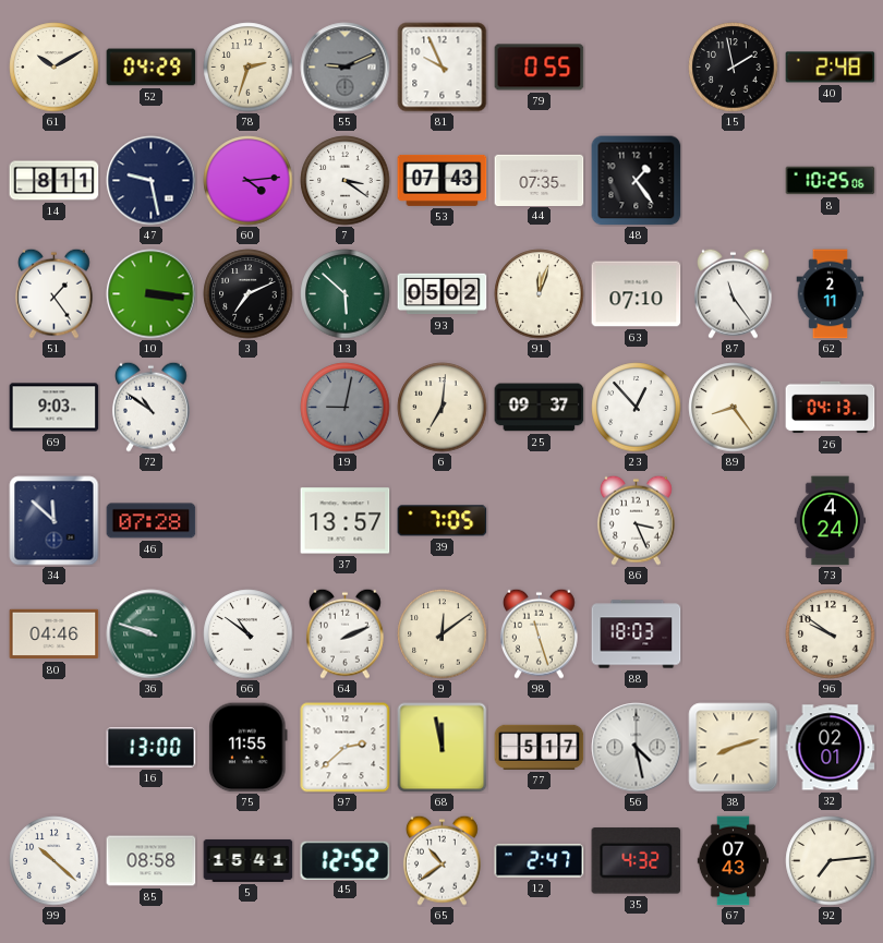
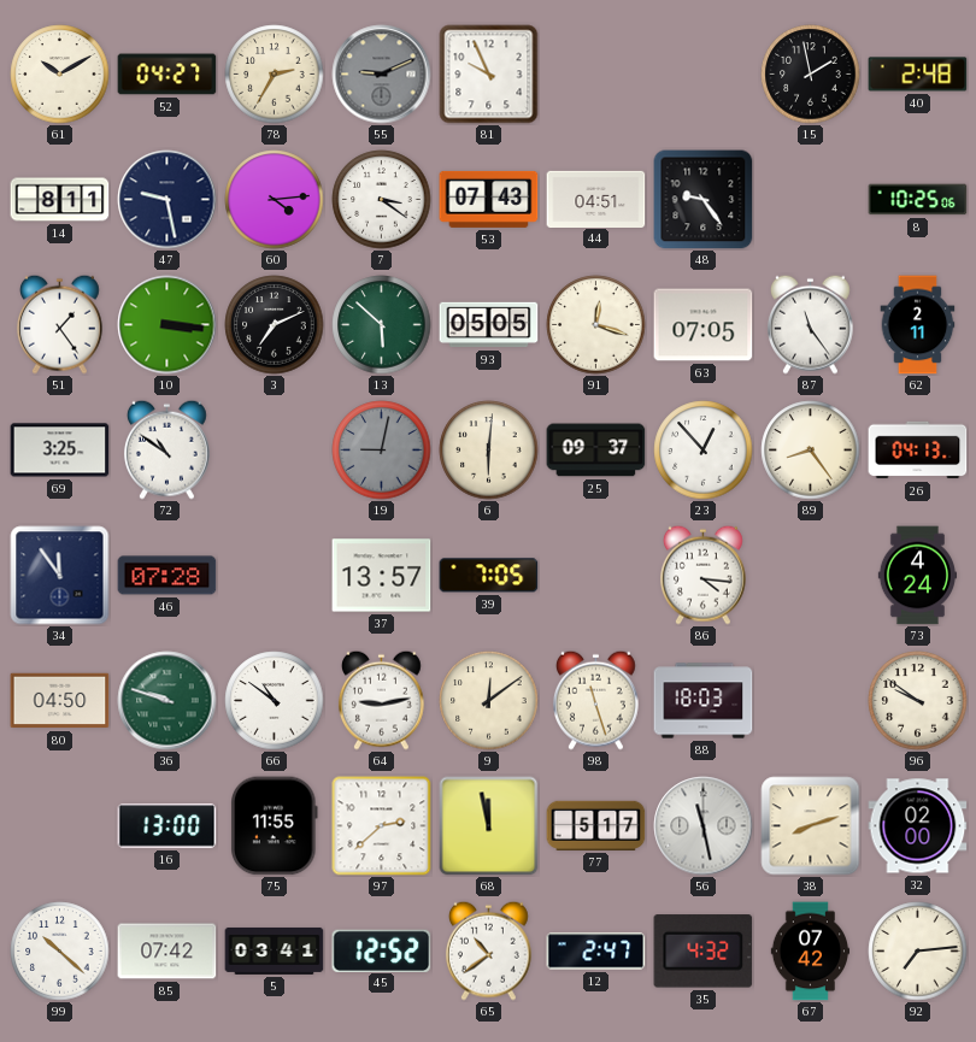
52: 04:29 -> 04:27 (167, 75)
78: 2:33 -> 2:35 (275, 75)
79: 0:55 -> none (540, 68)
44: 07:35 -> 04:51 (596, 199)
48: 1:24 -> 9:24 (704, 200)
93: 05:02 -> 05:05 (489, 325)
91: 12:03 -> 12:18 (596, 325)
63: 07:10 -> 07:05 (704, 325)
69: 9:03 -> 3:25 (60, 451)
6: 7:01 -> 6:01 (489, 451)
34: 11:52 -> 11:54 (60, 576)
86: 3:26 -> 4:16 (702, 575)
80: 04:46 -> 04:50 (60, 701)
64: 2:11 -> 9:13 (381, 700)
56: 4:28 -> 11:28 (704, 826)
32: 02:01 -> 02:00 (918, 826)
85: 08:58 -> 07:42 (167, 952)
5: 15:41 -> 03:41 (275, 950)
67: 07:43 -> 07:42 (811, 952)
